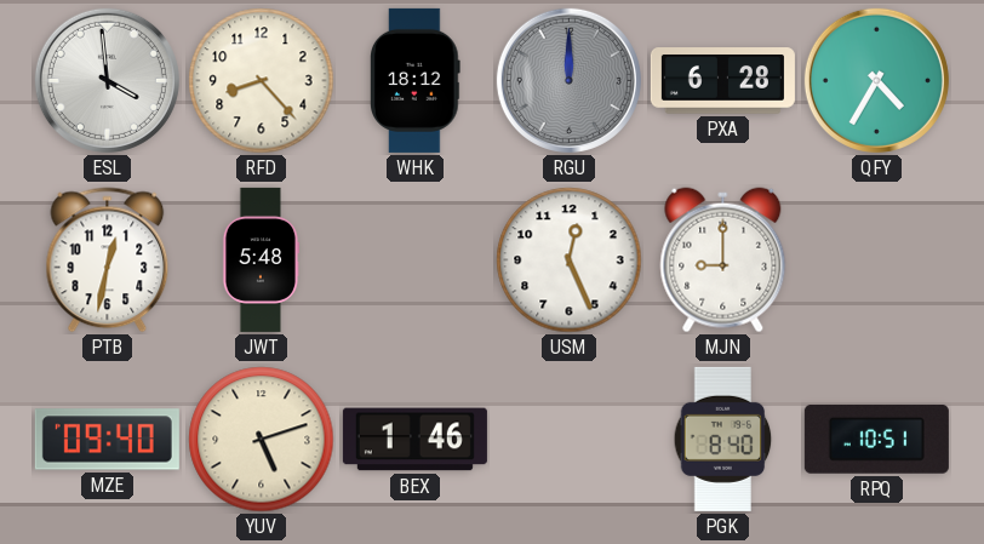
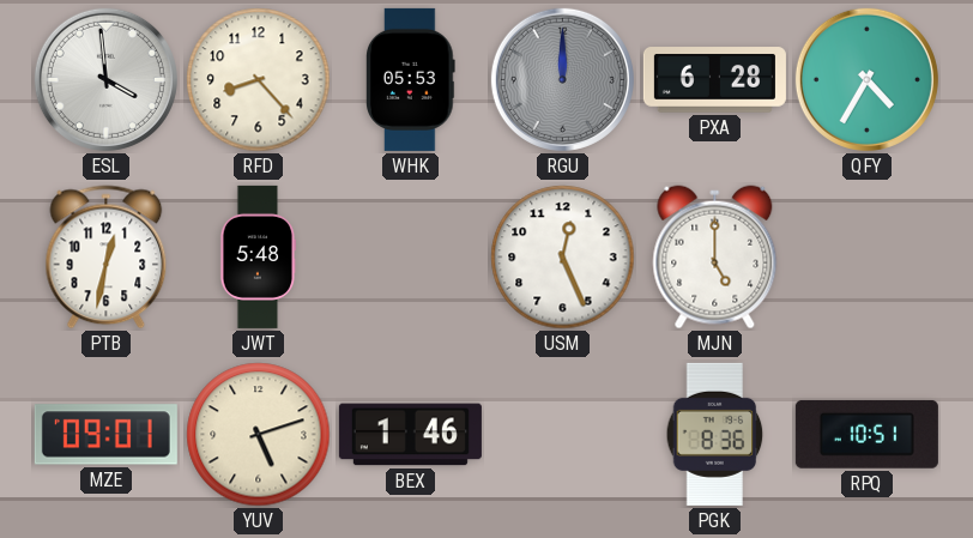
WHK: 18:12 -> 05:53 (411, 79)
MJN: 9:00 -> 5:00 (715, 258)
MZE: 09:40 -> 09:01 (105, 435)
PGK: 8:40 -> 8:36 (715, 434)
